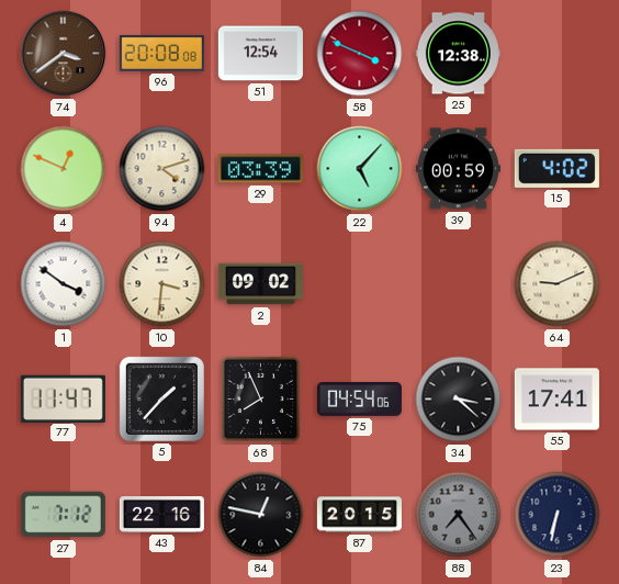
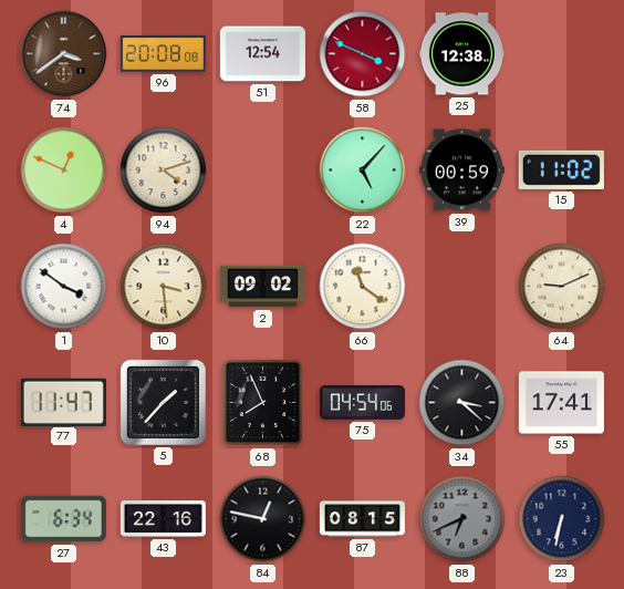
29: 03:39 -> none (260, 169)
15: 4:02 -> 11:02 (561, 169)
10: 3:31 -> 3:29 (164, 287)
66: none -> 11:21 (363, 287)
27: 7:12 -> 6:34 (63, 519)
87: 20:15 -> 08:15 (362, 519)
88: 7:24 -> 6:41 (462, 519)
